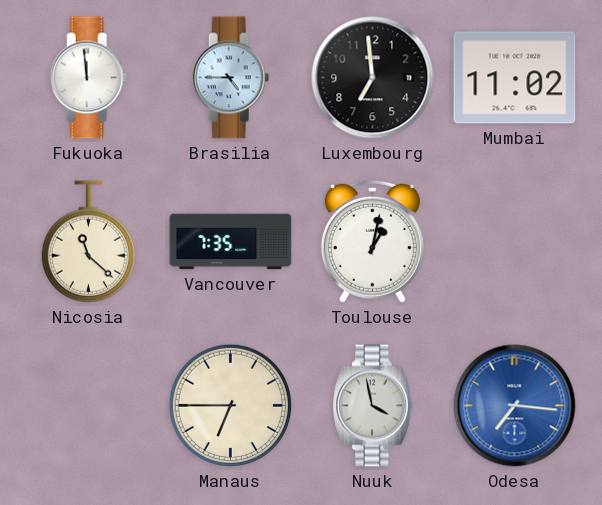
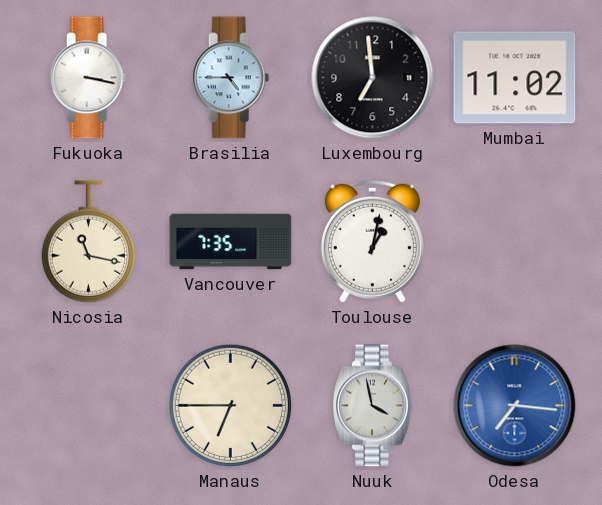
Fukuoka: 11:59 -> 3:17 (89, 78)
Nicosia: 11:22 -> 11:17 (88, 242)
